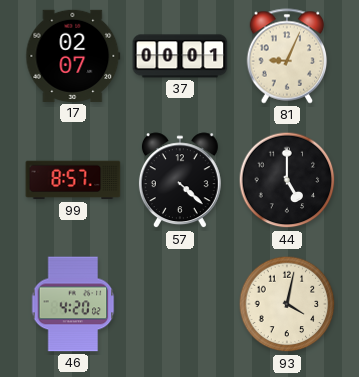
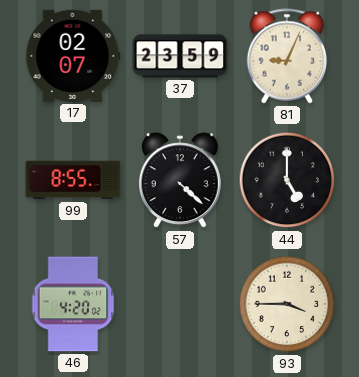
37: 00:01 -> 23:59 (180, 56)
99: 8:57 -> 8:55 (73, 180)
93: 4:02 -> 3:45 (287, 304)
